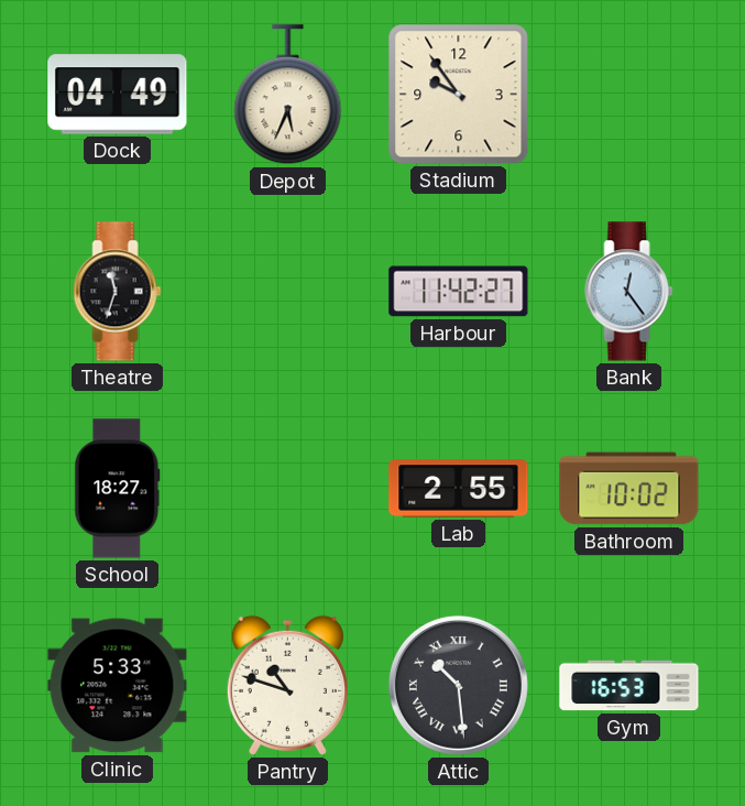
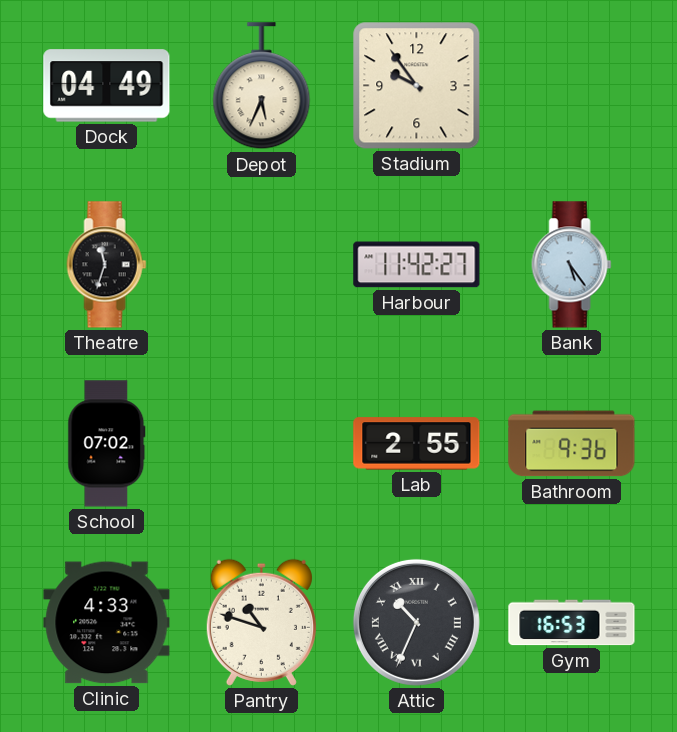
Bank: 12:24 -> 5:24 (572, 265)
School: 18:27 -> 07:02 (107, 444)
Bathroom: 10:02 -> 9:36 (572, 444)
Clinic: 5:33 -> 4:33 (107, 623)
Attic: 10:29 -> 10:34 (416, 622)
